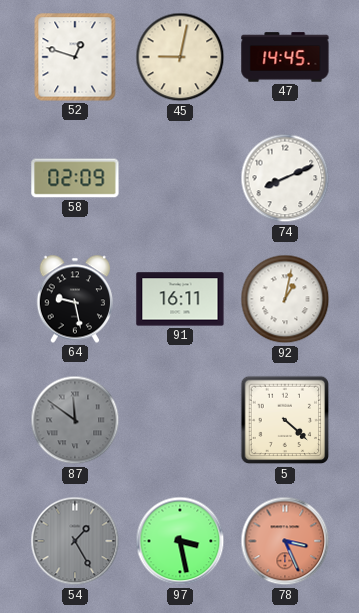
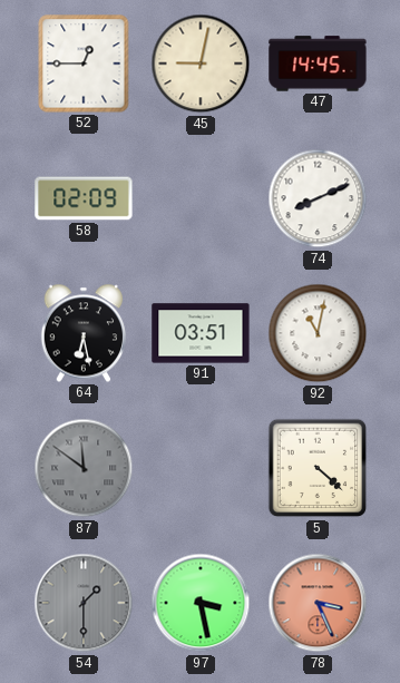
52: 12:48 -> 12:45 (84, 64)
64: 9:28 -> 6:28 (82, 333)
91: 16:11 -> 03:51 (201, 333)
92: 1:02 -> 11:02 (318, 333)
54: 1:25 -> 1:30 (84, 603)
